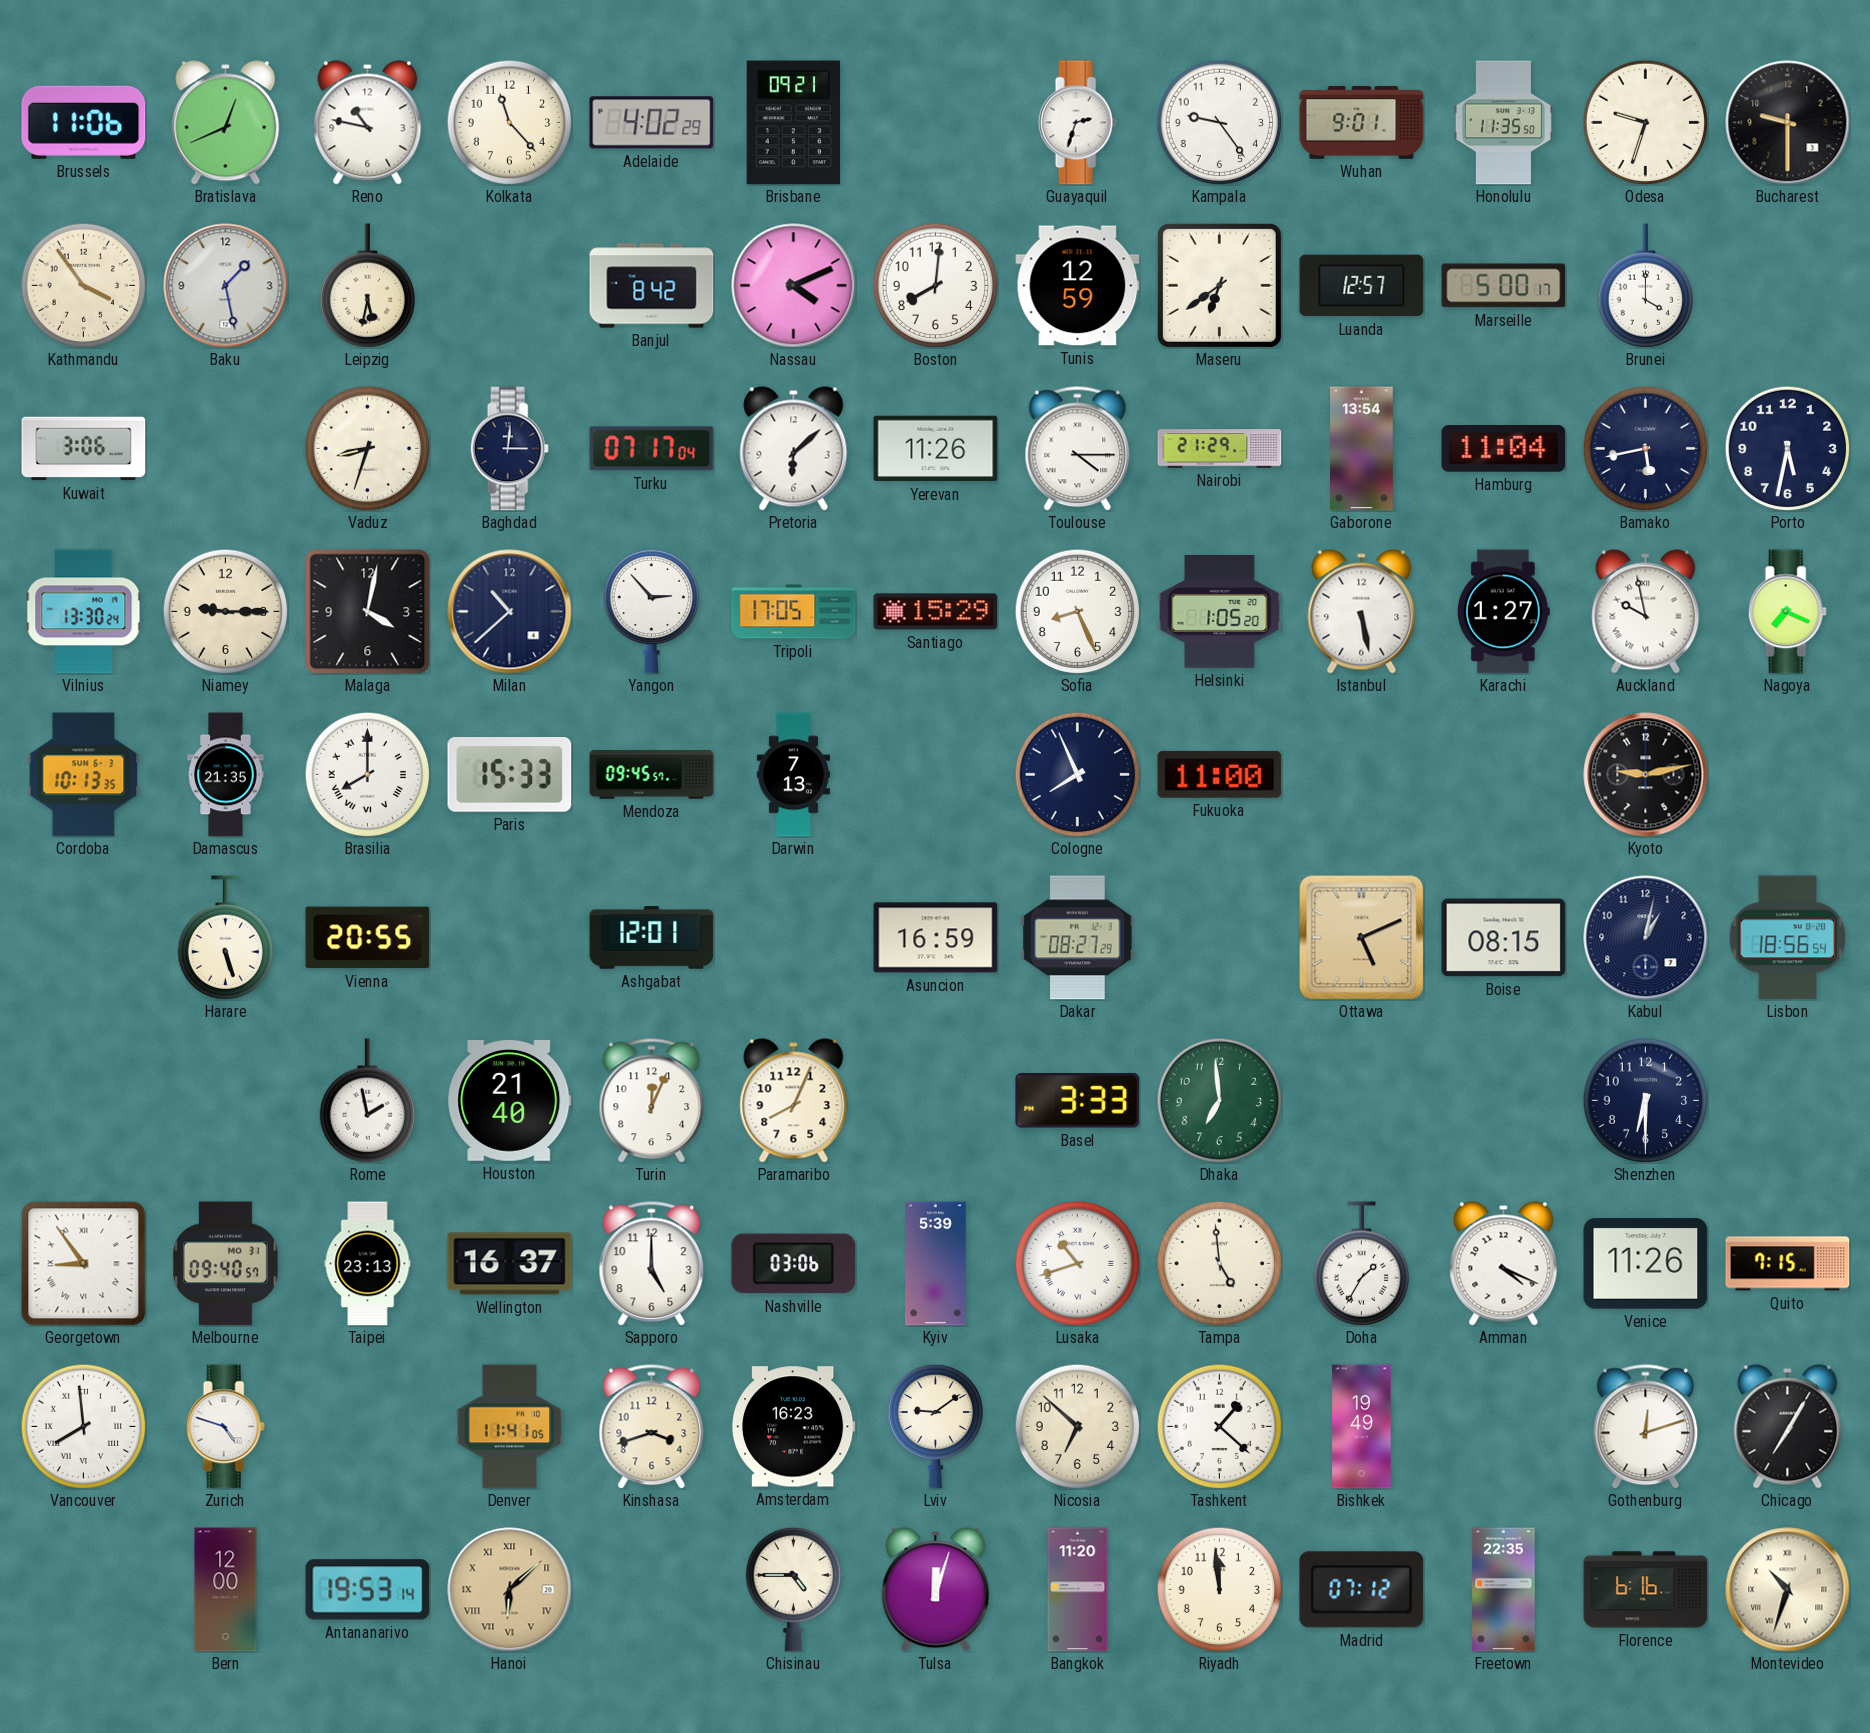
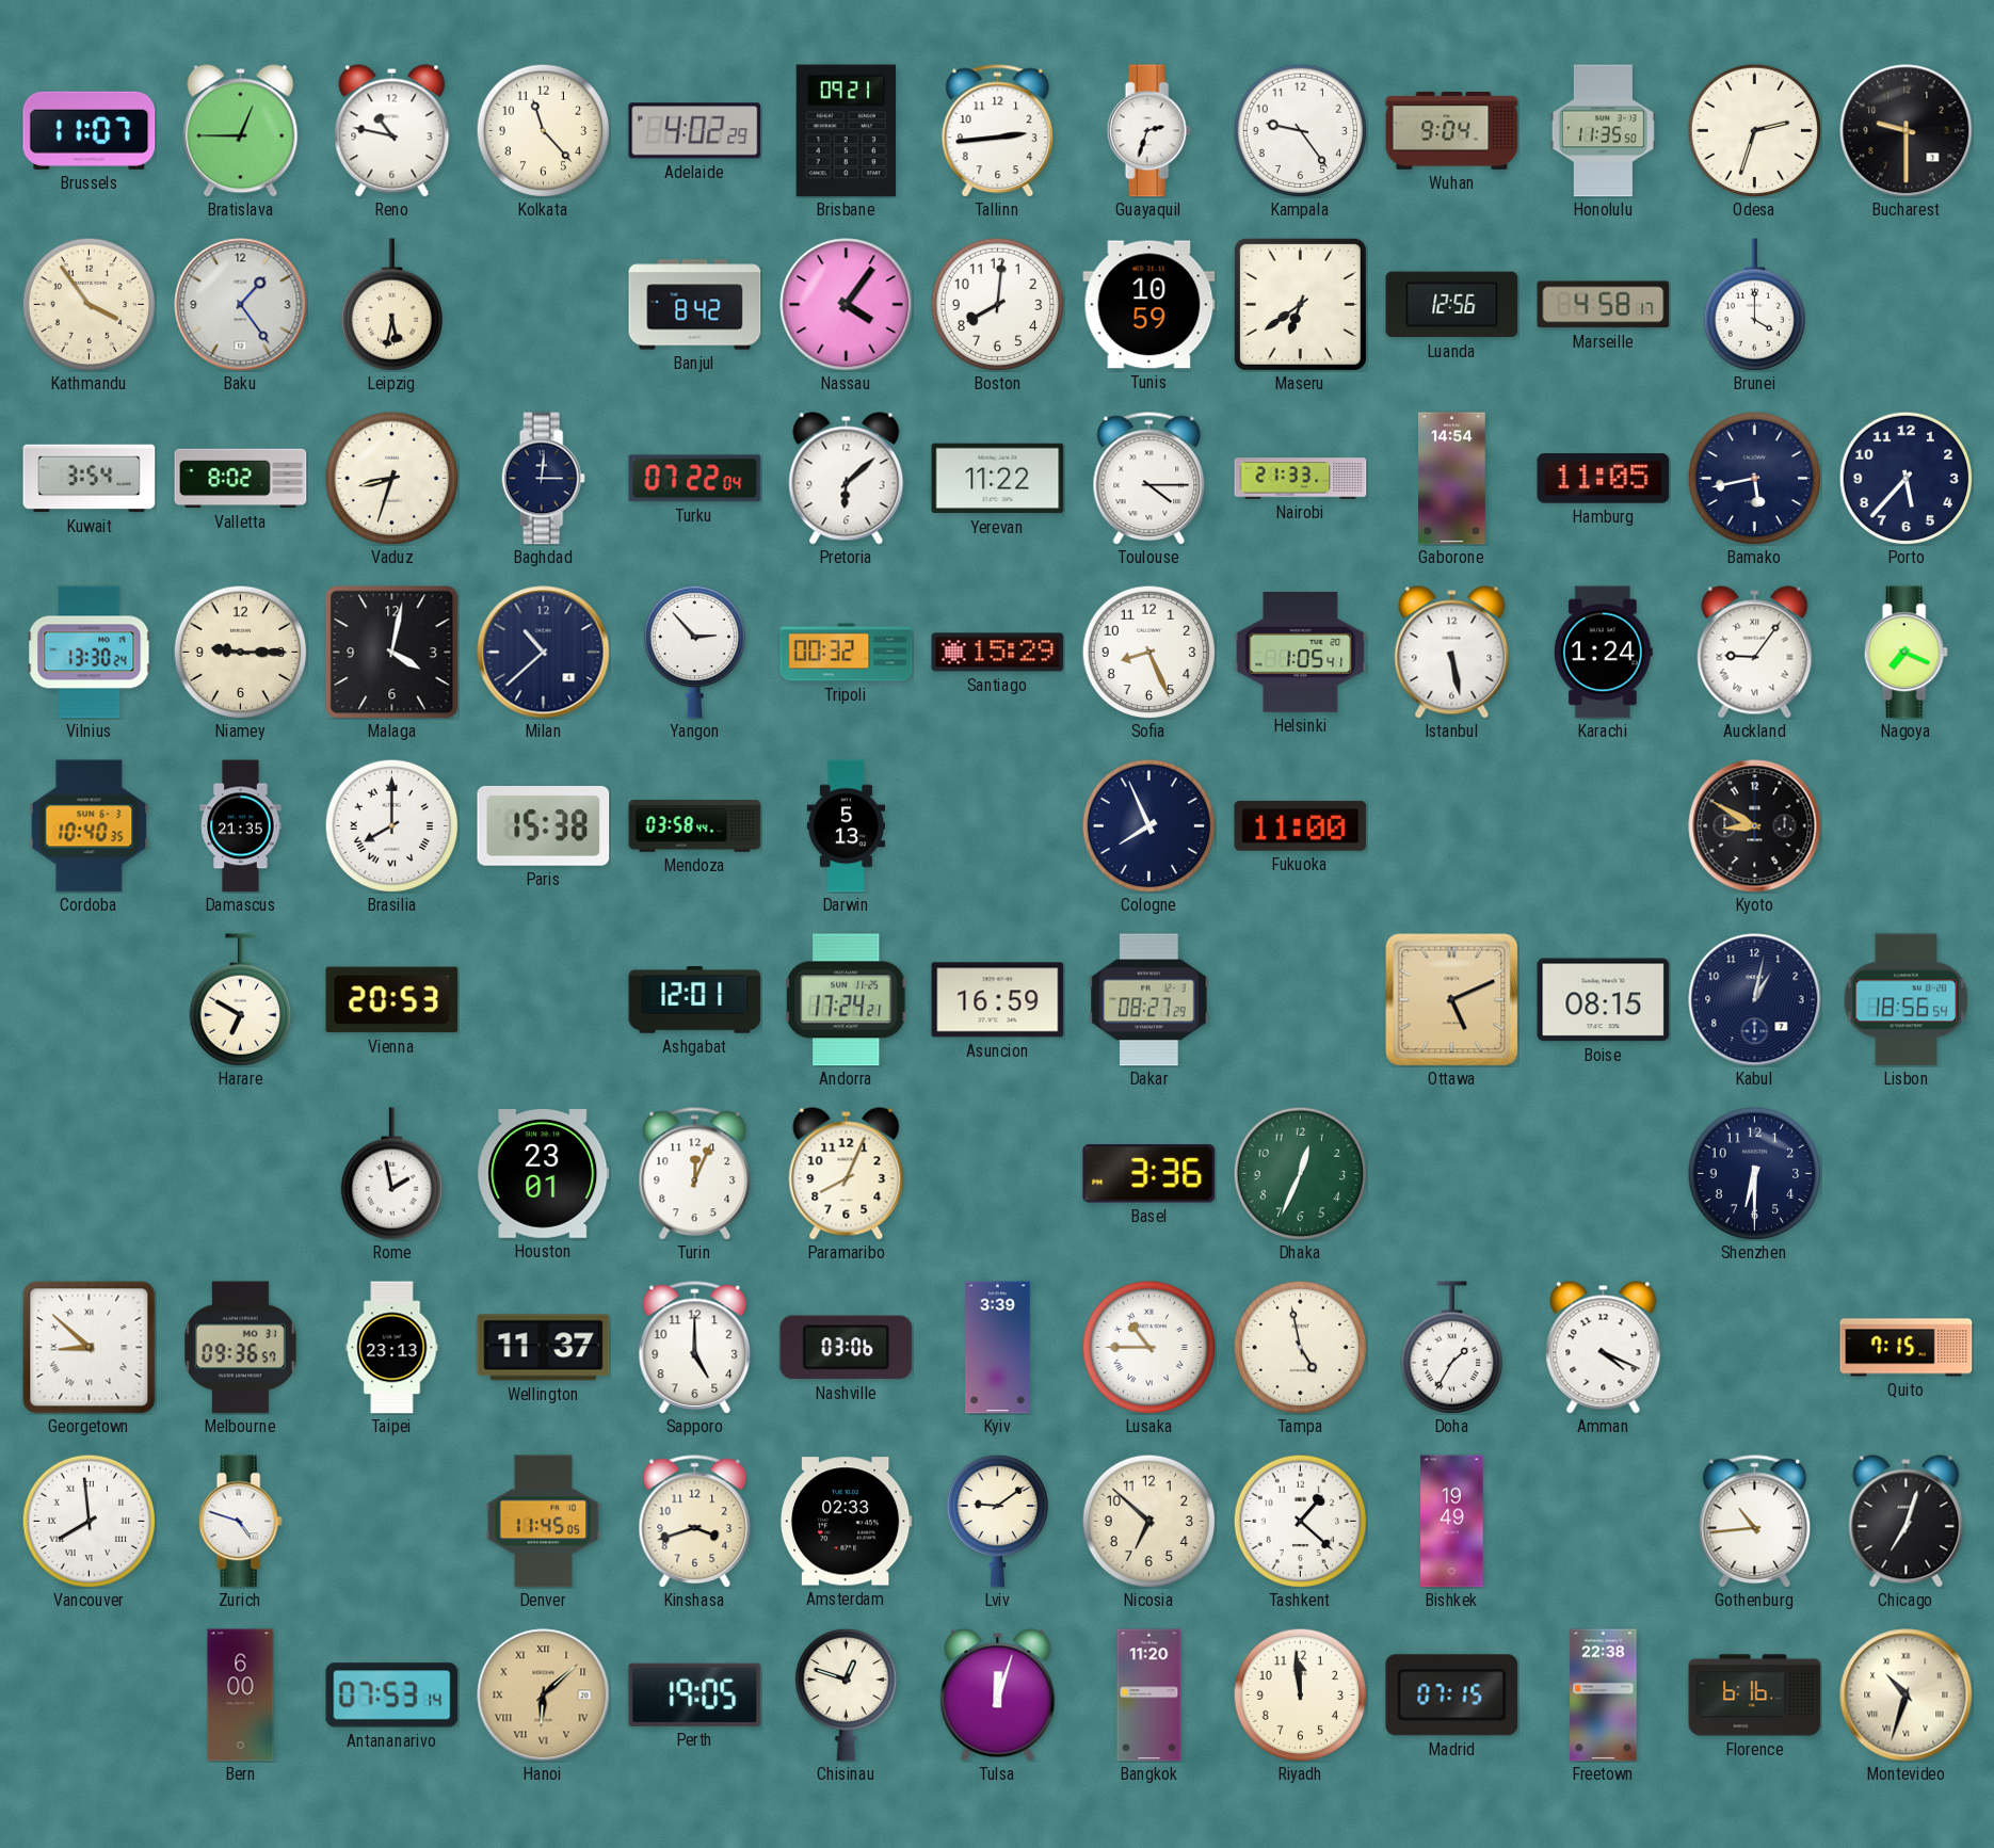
Brussels: 11:06 -> 11:07 (90, 130)
Bratislava: 12:41 -> 12:45 (241, 131)
Tallinn: none -> 2:44 (998, 131)
Wuhan: 9:01 -> 9:04 (1452, 131)
Odesa: 9:33 -> 2:33 (1754, 130)
Baku: 1:28 -> 1:24 (241, 305)
Nassau: 4:11 -> 4:06 (847, 305)
Tunis: 12:59 -> 10:59 (1149, 305)
Luanda: 12:57 -> 12:56 (1452, 305)
Marseille: 5:00 -> 4:58 (1604, 305)
Kuwait: 3:06 -> 3:54 (90, 479)
Valletta: none -> 8:02 (241, 479)
Turku: 07:17 -> 07:22 (695, 479)
Yerevan: 11:26 -> 11:22 (998, 479)
Nairobi: 21:29 -> 21:33 (1301, 479)
Gaborone: 13:54 -> 14:54 (1452, 479)
Hamburg: 11:04 -> 11:05 (1604, 479)
Porto: 5:32 -> 5:37 (1905, 478)
Tripoli: 17:05 -> 00:32 (847, 653)
Helsinki: 1:05:20 -> 1:05:41 (1301, 652)
Karachi: 1:27 -> 1:24 (1603, 653)
Auckland: 9:58 -> 9:06 (1755, 653)
Cordoba: 10:13 -> 10:40 (90, 826)
Paris: 15:33 -> 15:38 (544, 826)
Mendoza: 09:45 -> 03:58 (695, 826)
Darwin: 7:13 -> 5:13 (846, 826)
Kyoto: 9:13 -> 8:50 (1755, 826)
Harare: 5:27 -> 6:50 (240, 1000)
Vienna: 20:55 -> 20:53 (392, 1000)
Andorra: none -> 17:24 (847, 1000)
Houston: 21:40 -> 23:01 (544, 1174)
Basel: 3:33 -> 3:36 (1149, 1174)
Dhaka: 6:59 -> 12:34 (1300, 1173)
Georgetown: 8:54 -> 8:52 (90, 1348)
Melbourne: 09:40 -> 09:36 (240, 1348)
Wellington: 16:37 -> 11:37 (544, 1348)
Kyiv: 5:39 -> 3:39 (998, 1348)
Lusaka: 10:42 -> 10:45 (1148, 1347)
Tampa: 4:59 -> 4:58 (1300, 1347)
Venice: 11:26 -> none (1646, 1264)
Denver: 11:41 -> 11:45 (544, 1522)
Amsterdam: 16:23 -> 02:33 (846, 1522)
Gothenburg: 12:12 -> 10:44 (1755, 1522)
Chicago: 7:05 -> 7:03 (1907, 1522)
Bern: 12:00 -> 6:00 (241, 1696)
Antananarivo: 19:53 -> 07:53 (392, 1696)
Perth: none -> 19:05 (695, 1694)
Chisinau: 4:45 -> 12:48 (846, 1694)
Madrid: 07:12 -> 07:15 (1452, 1696)
Freetown: 22:35 -> 22:38 (1604, 1696)
